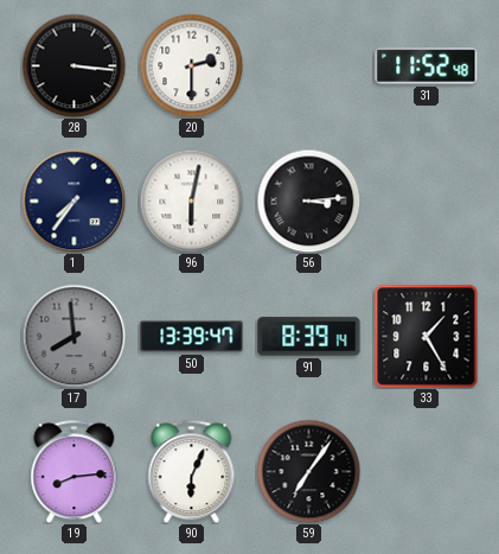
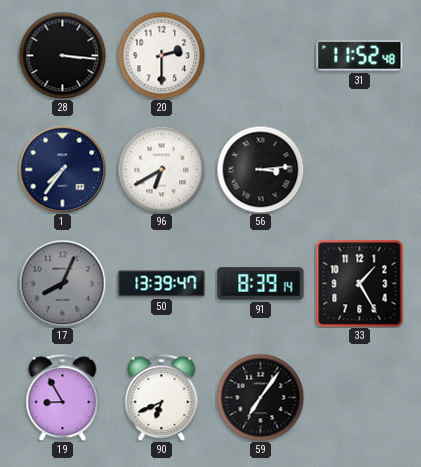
96: 6:02 -> 6:40 (161, 169)
17: 7:59 -> 8:04 (62, 283)
19: 8:14 -> 8:55 (63, 397)
90: 6:04 -> 6:41 (162, 397)
